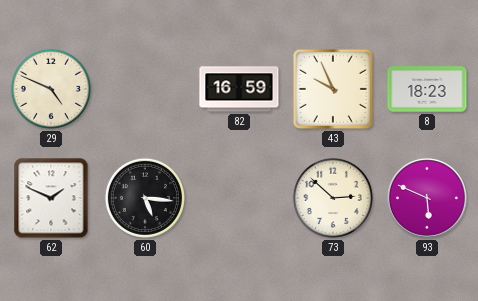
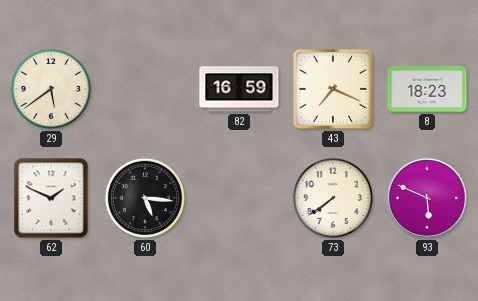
29: 4:49 -> 5:39 (51, 89)
43: 9:56 -> 7:19 (333, 89)
73: 2:52 -> 7:39 (333, 198)
